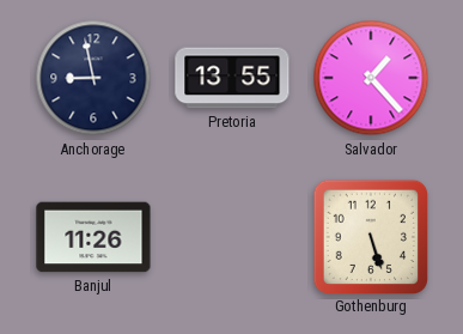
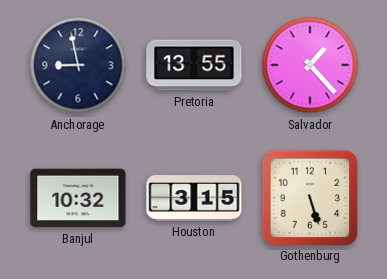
Banjul: 11:26 -> 10:32 (78, 198)
Houston: none -> 3:15 (194, 198)
